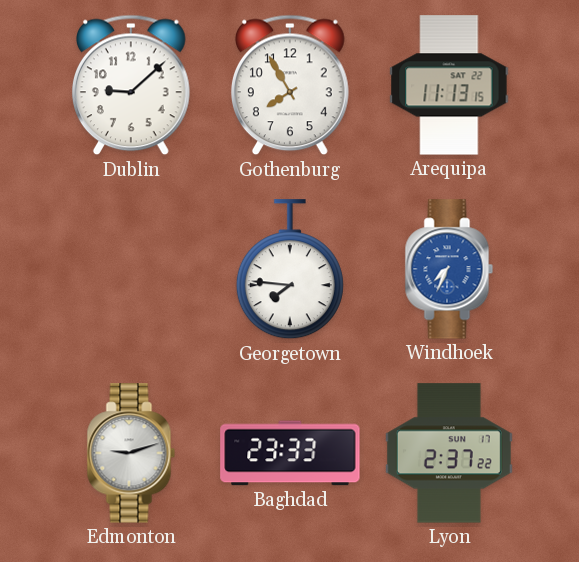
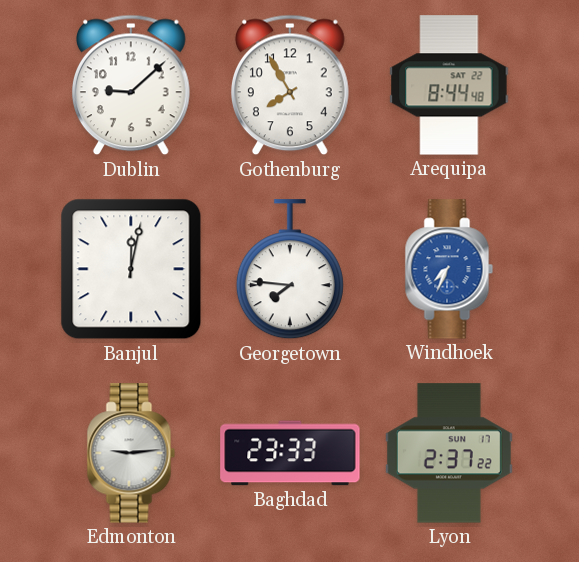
Arequipa: 11:13 -> 8:44 (449, 85)
Banjul: none -> 12:02 (131, 269)
Edmonton: 9:12 -> 9:14 (131, 453)
